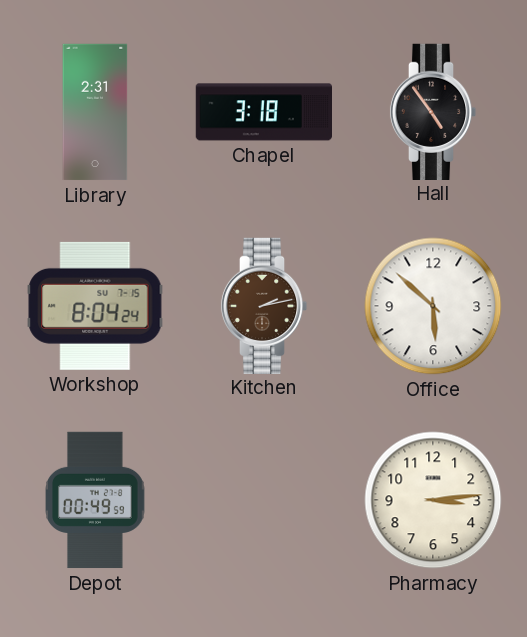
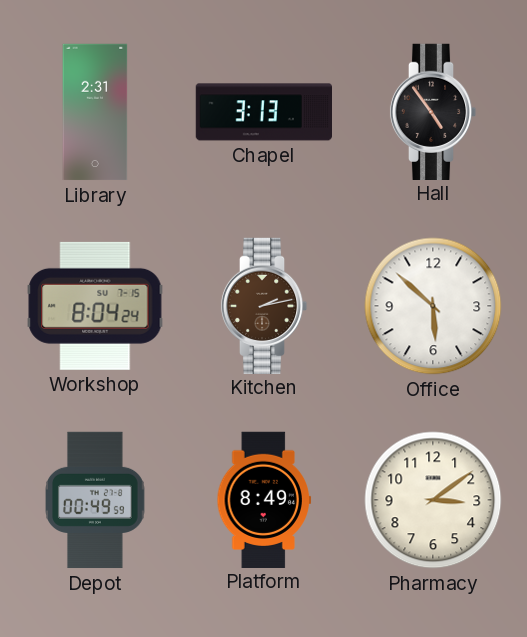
Chapel: 3:18 -> 3:13 (263, 112)
Platform: none -> 8:49 (264, 499)
Pharmacy: 3:14 -> 3:09 (433, 500)
